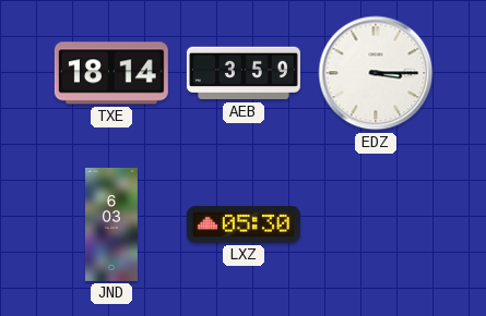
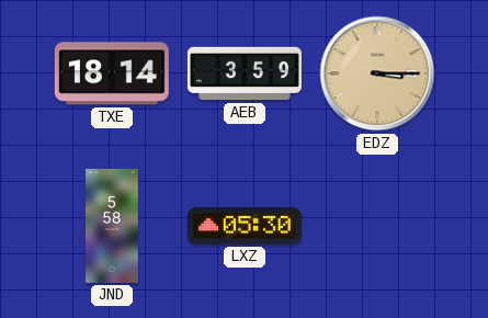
EDZ dial: white -> champagne (377, 73)
JND: 6:03 -> 5:58 (112, 226)
